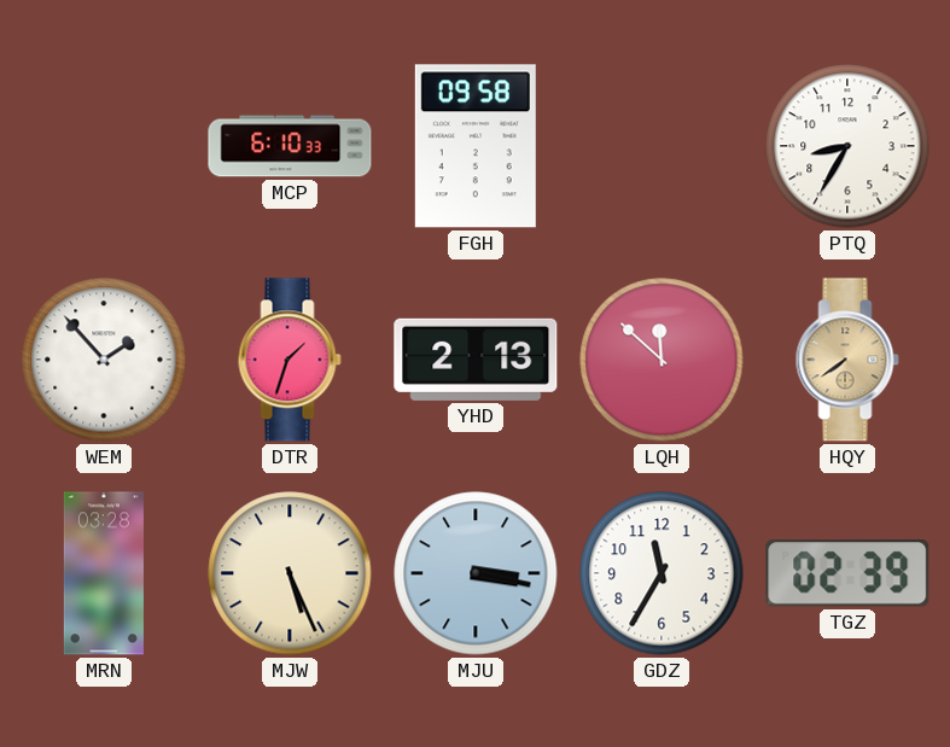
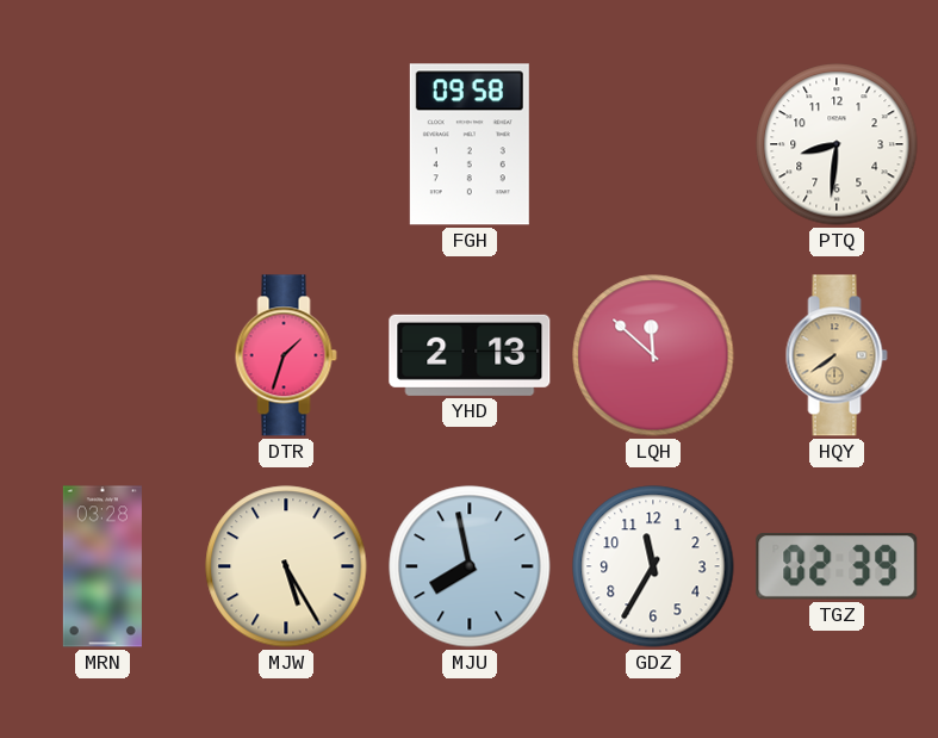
MCP: 6:10 -> none (290, 146)
PTQ: 8:35 -> 8:31 (837, 144)
WEM: 1:53 -> none (104, 360)
MJW: 5:26 -> 5:25 (286, 566)
MJU: 3:17 -> 7:58 (470, 566)
